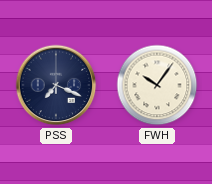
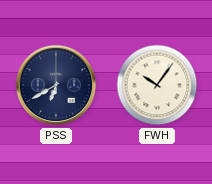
PSS: 7:19 -> 6:40 (56, 85)
